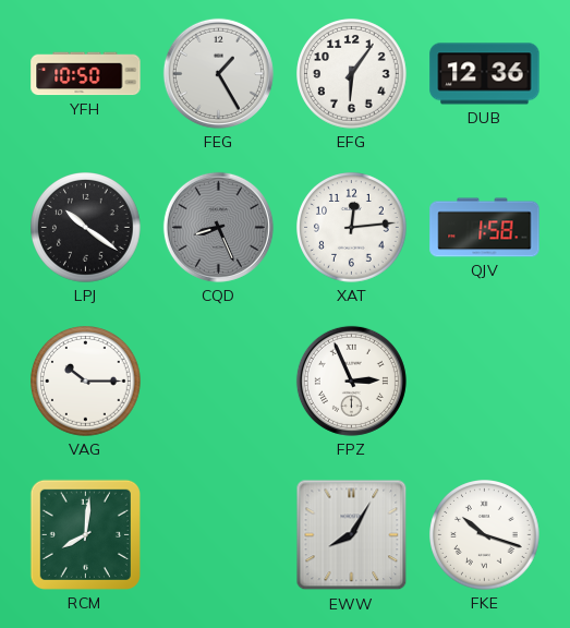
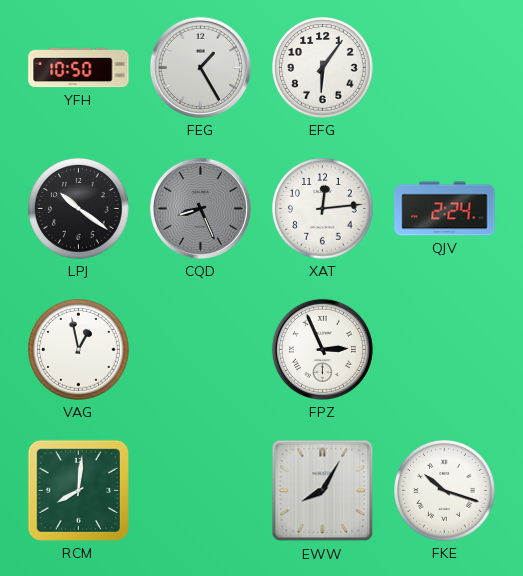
DUB: 12:36 -> none (485, 74)
QJV: 1:58 -> 2:24 (445, 209)
VAG: 10:15 -> 12:58 (79, 350)
